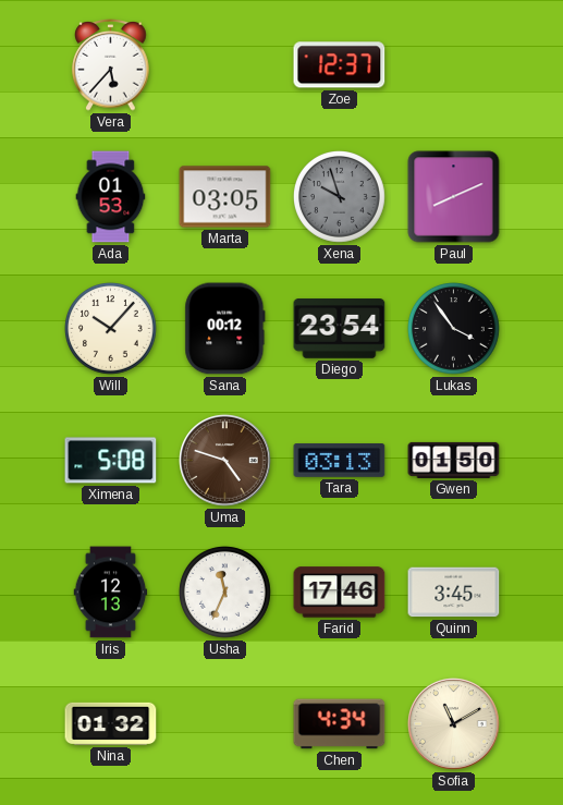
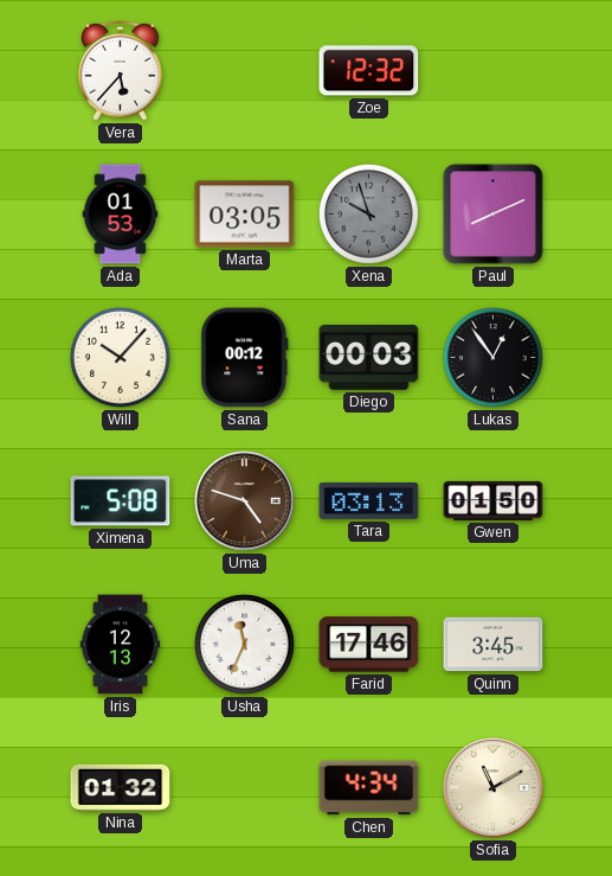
Zoe: 12:37 -> 12:32 (369, 71)
Diego: 23:54 -> 00:03 (369, 358)
Lukas: 3:54 -> 12:54 (494, 358)
